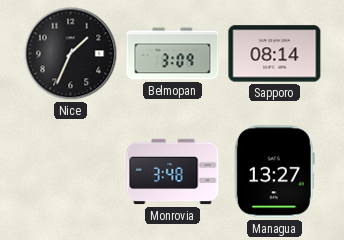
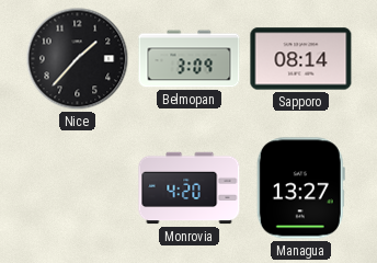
Nice: 1:34 -> 1:37 (78, 59)
Monrovia: 3:48 -> 4:20 (190, 188)
